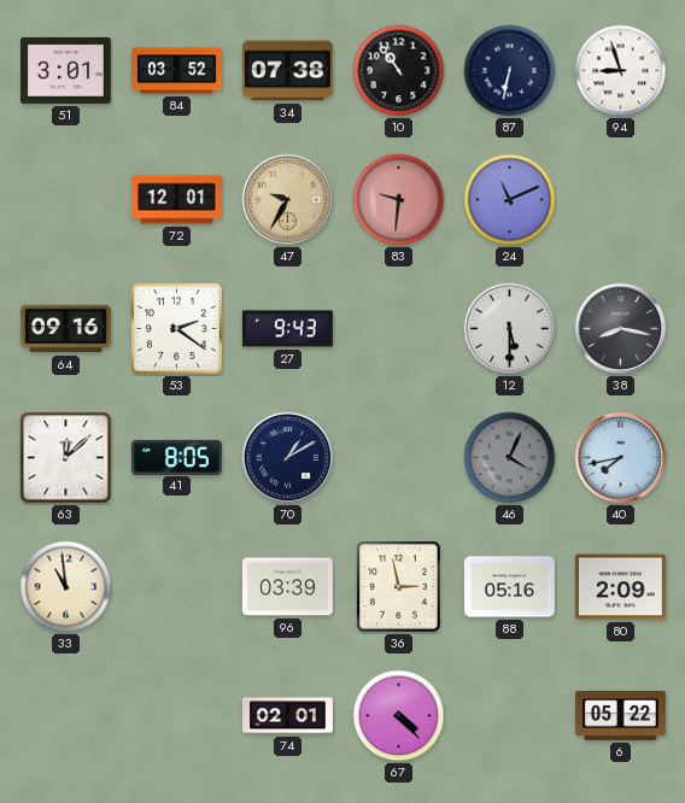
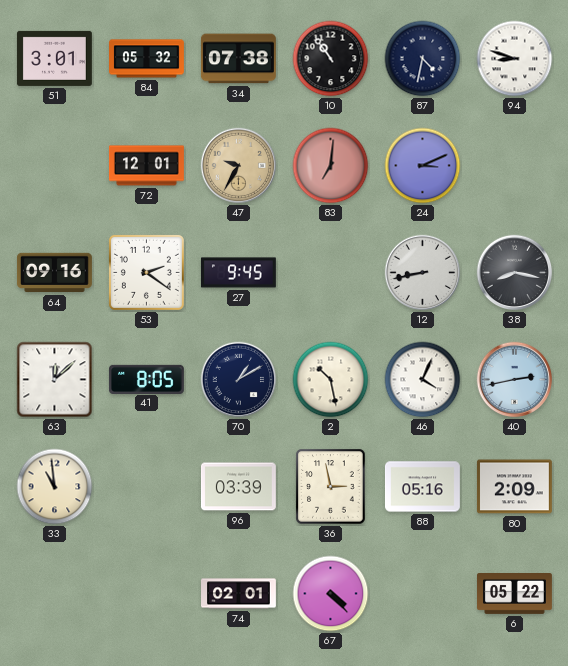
84: 03:52 -> 05:32 (147, 59)
87: 6:32 -> 4:32 (423, 59)
94: 8:57 -> 8:48 (515, 59)
83: 9:31 -> 7:01 (331, 166)
24: 11:11 -> 3:11 (423, 166)
27: 9:43 -> 9:45 (238, 273)
12: 5:30 -> 8:43 (423, 273)
2: none -> 10:28 (331, 380)
46 dial: grey -> white (423, 380)
40: 7:43 -> 2:43 (515, 380)
